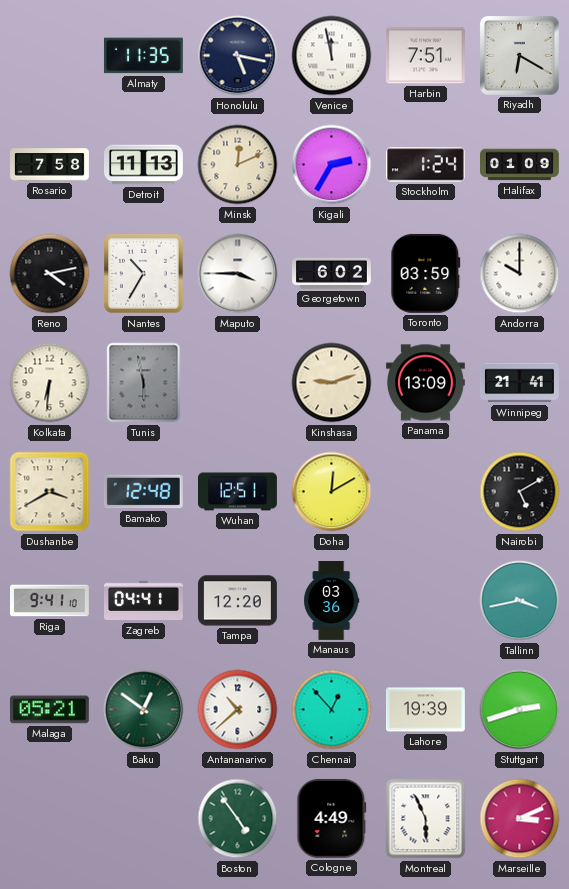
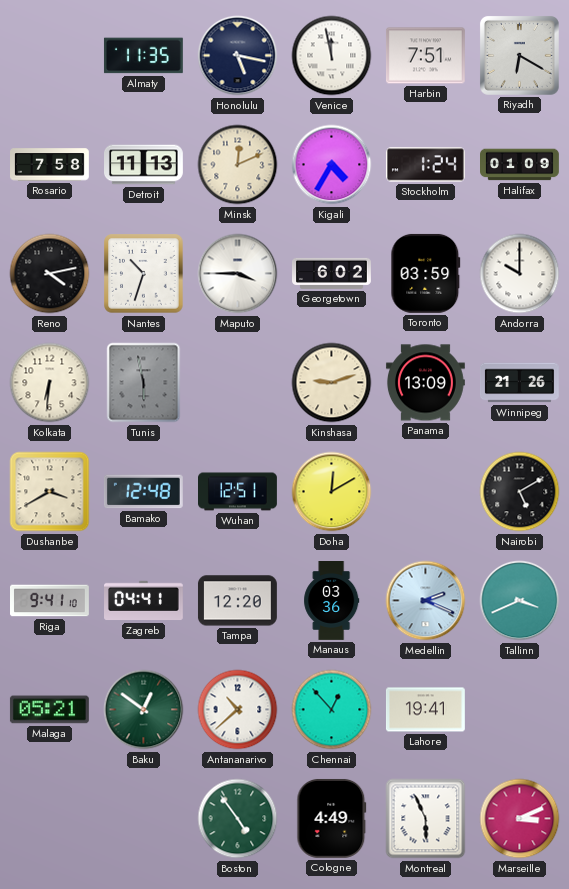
Kigali: 2:35 -> 4:35 (332, 165)
Nantes: 10:35 -> 10:33 (144, 274)
Winnipeg: 21:41 -> 21:26 (520, 383)
Medellin: none -> 2:19 (426, 601)
Tallinn: 3:43 -> 3:41 (520, 601)
Lahore: 19:39 -> 19:41 (425, 710)
Stuttgart: 2:42 -> none (520, 710)
